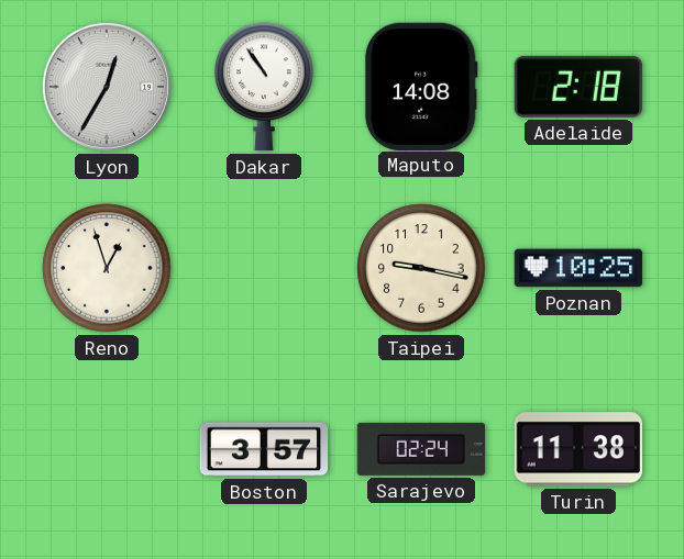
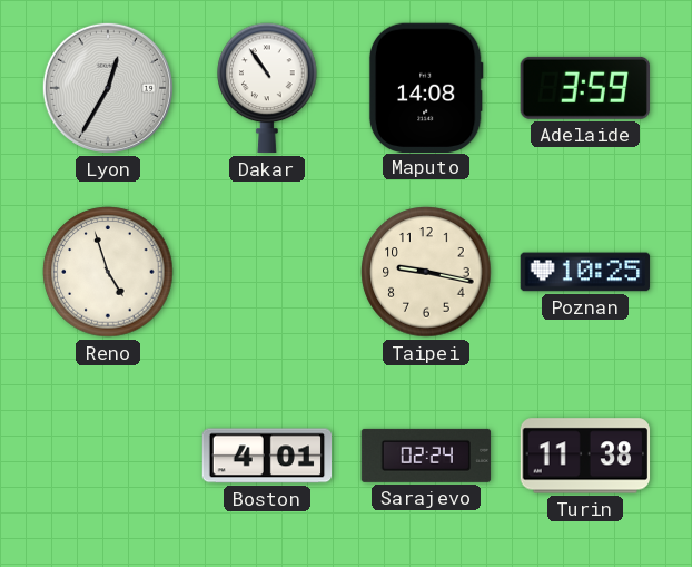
Adelaide: 2:18 -> 3:59 (584, 88)
Reno: 12:57 -> 4:57 (108, 272)
Boston: 3:57 -> 4:01 (267, 456)
